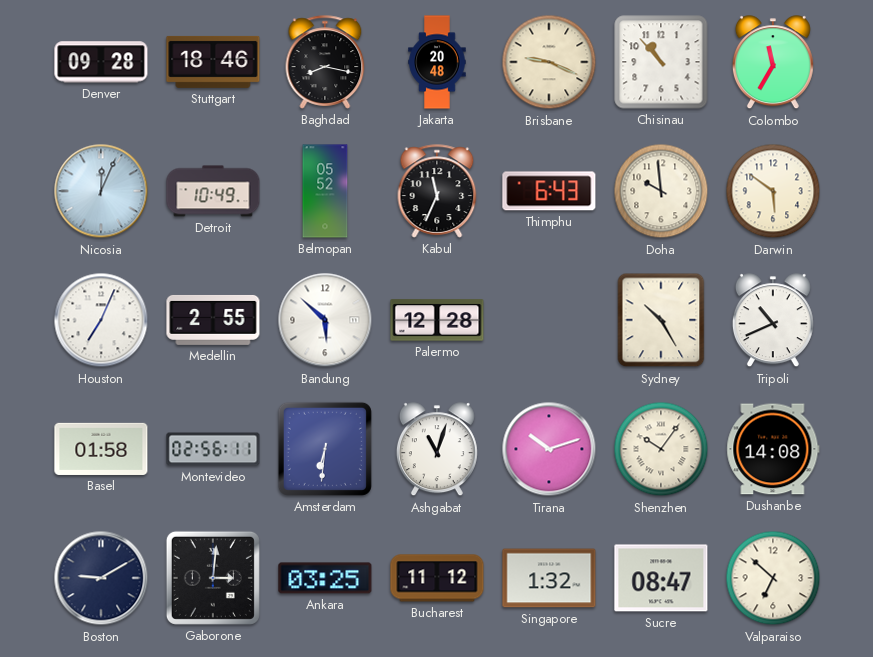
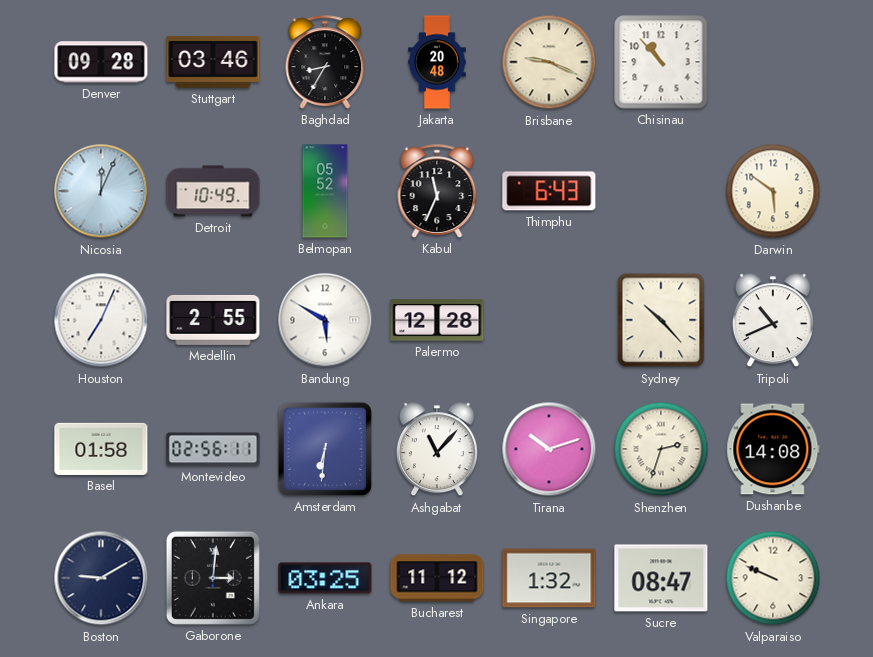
Stuttgart: 18:46 -> 03:46 (213, 62)
Baghdad: 8:17 -> 8:35 (325, 62)
Colombo: 11:35 -> none (773, 63)
Doha: 9:59 -> none (661, 191)
Bandung: 5:52 -> 5:50 (325, 320)
Sydney: 10:25 -> 10:23 (661, 320)
Ashgabat: 11:03 -> 11:07 (437, 450)
Shenzhen: 10:06 -> 2:33 (661, 449)
Valparaiso: 6:52 -> 9:49 (773, 578)
